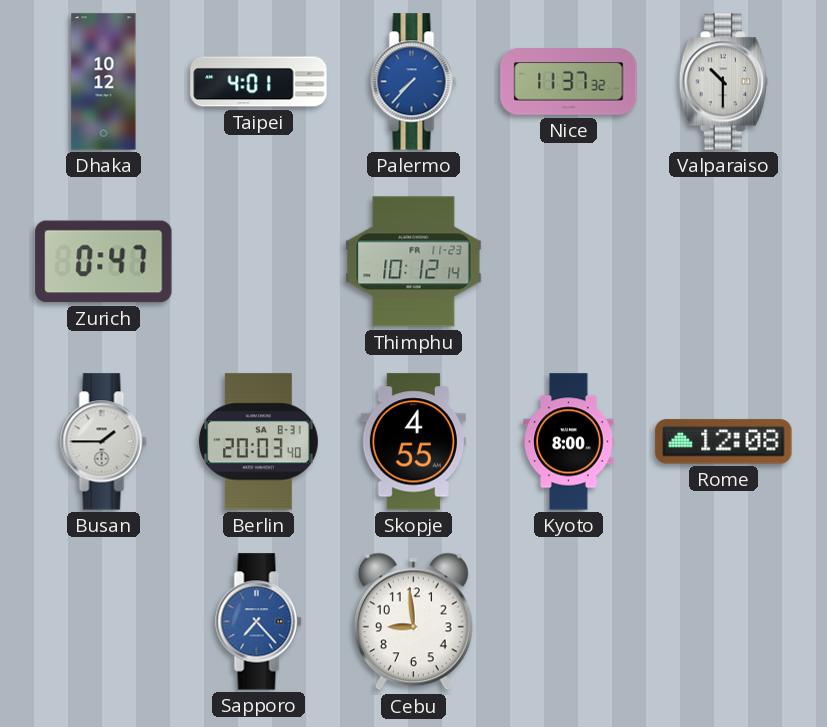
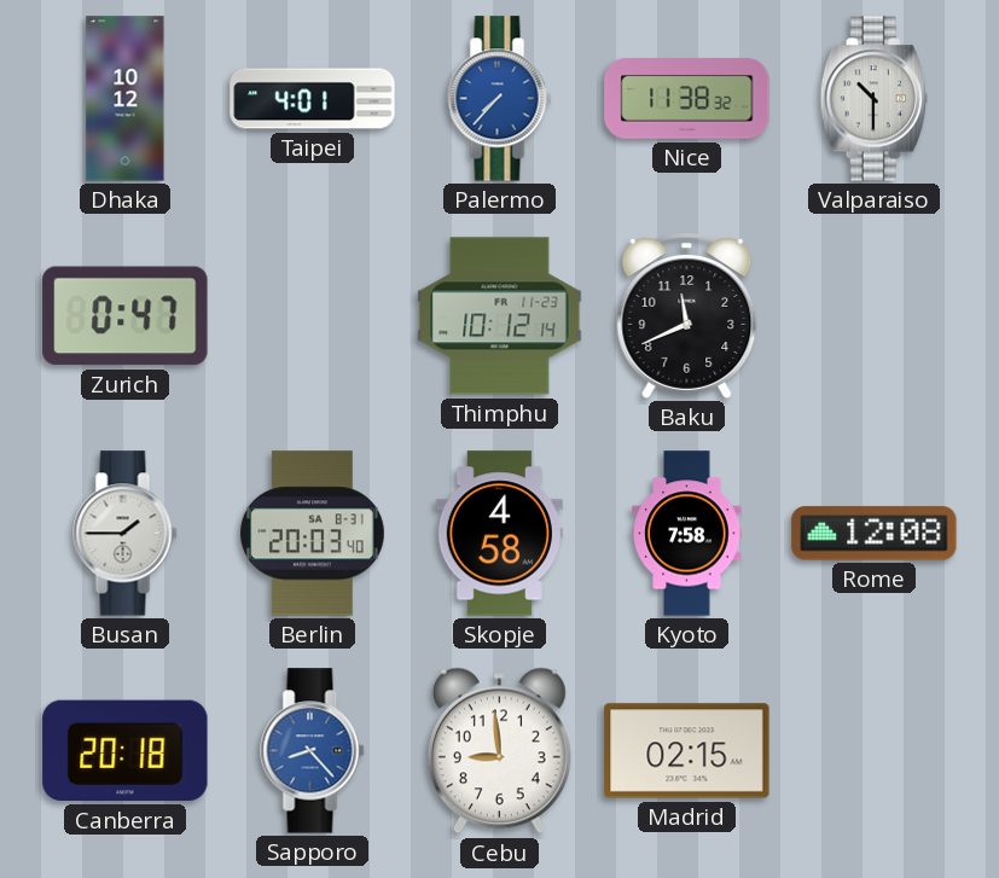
Nice: 11:37 -> 11:38 (687, 99)
Baku: none -> 11:41 (687, 316)
Skopje: 4:55 -> 4:58 (499, 534)
Kyoto: 8:00 -> 7:58 (687, 534)
Canberra: none -> 20:18 (126, 751)
Sapporo: 7:23 -> 8:23 (313, 751)
Madrid: none -> 02:15 (687, 751)
